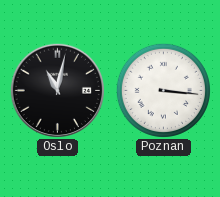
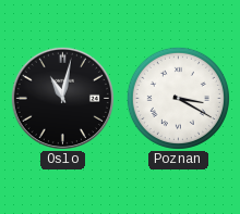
Poznan: 3:16 -> 3:20 (178, 98)
